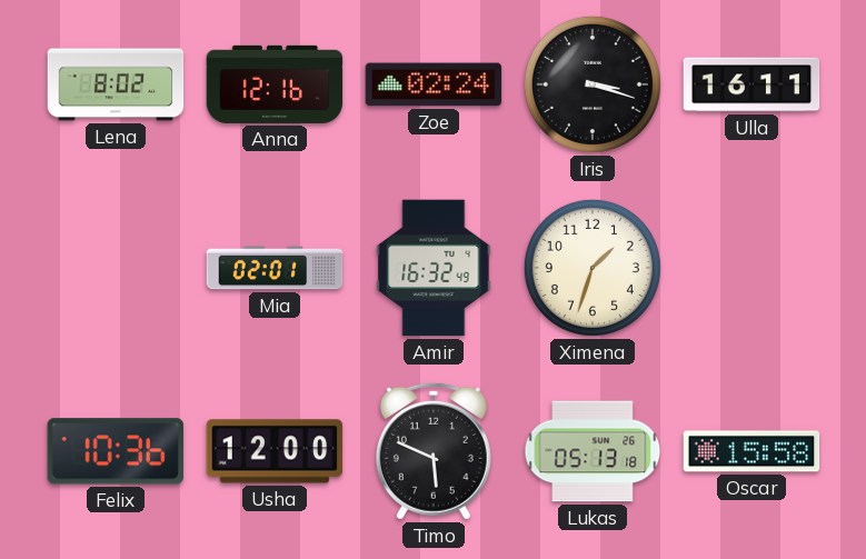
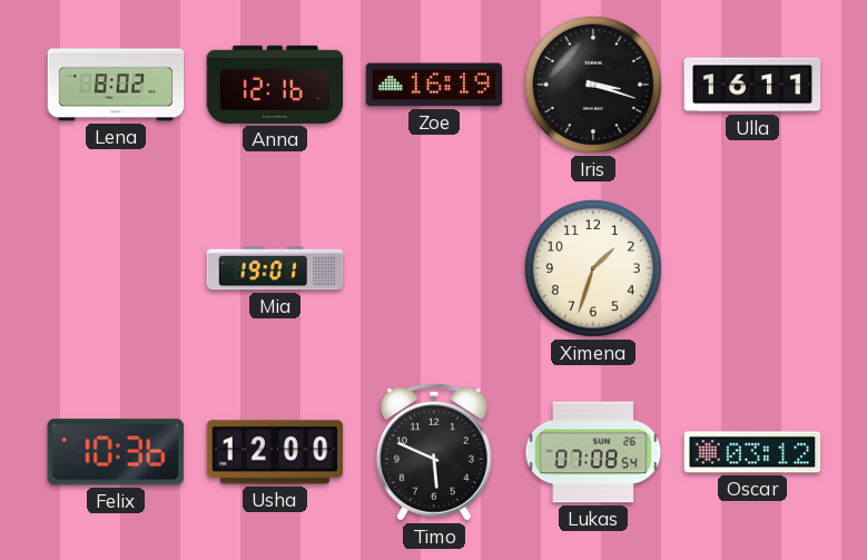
Zoe: 02:24 -> 16:19 (434, 85)
Mia: 02:01 -> 19:01 (275, 268)
Amir: 16:32 -> none (434, 268)
Lukas: 05:13 -> 07:08 (593, 452)
Oscar: 15:58 -> 03:12 (752, 452)
